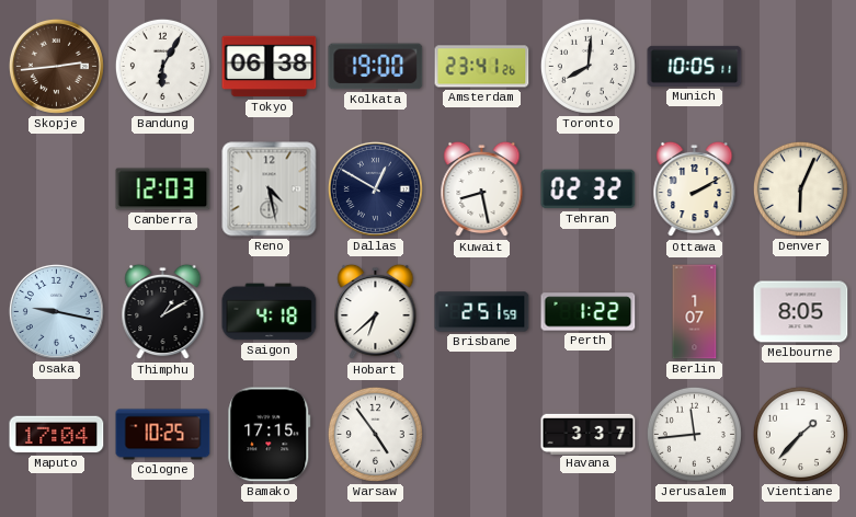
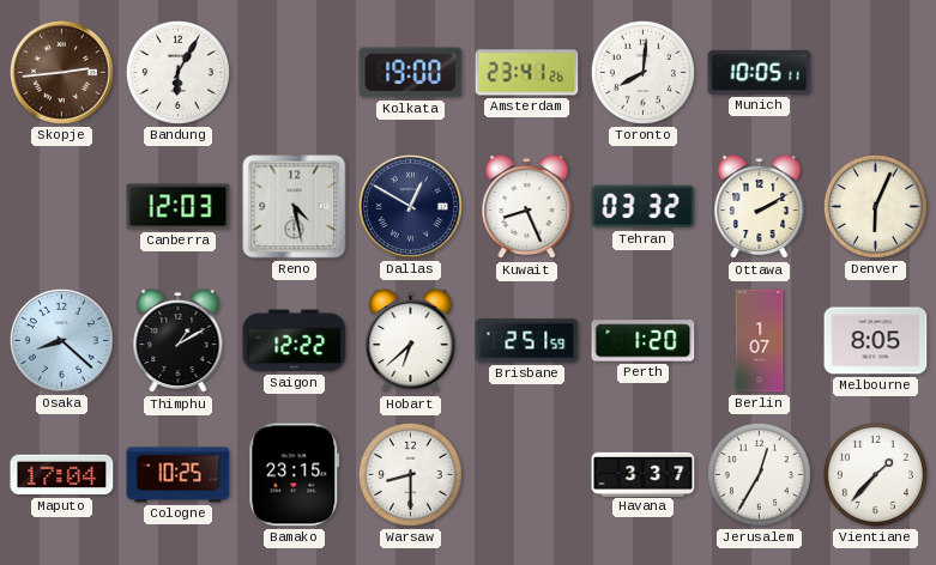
Tokyo: 06:38 -> none (270, 67)
Kuwait: 8:28 -> 8:26 (527, 207)
Tehran: 02:32 -> 03:32 (644, 207)
Osaka: 9:17 -> 8:22 (61, 340)
Saigon: 4:18 -> 12:22 (295, 341)
Perth: 1:22 -> 1:20 (644, 341)
Bamako: 17:15 -> 23:15 (295, 475)
Warsaw: 4:54 -> 8:30 (410, 474)
Jerusalem: 11:44 -> 12:35 (759, 474)
